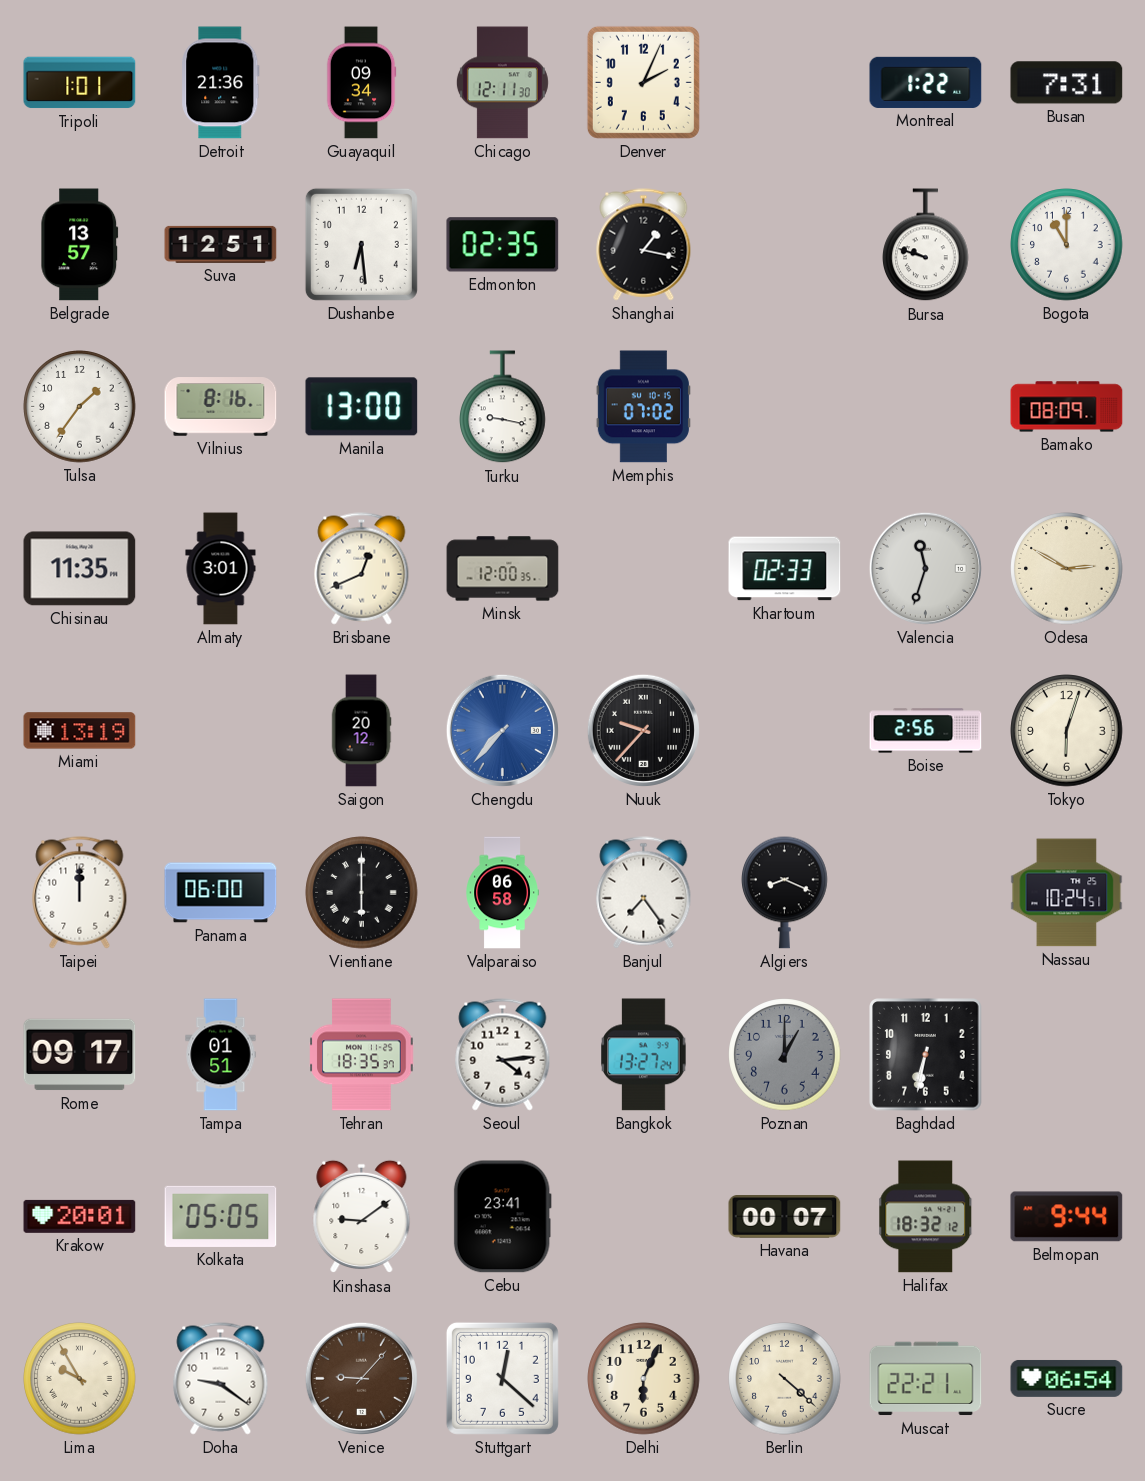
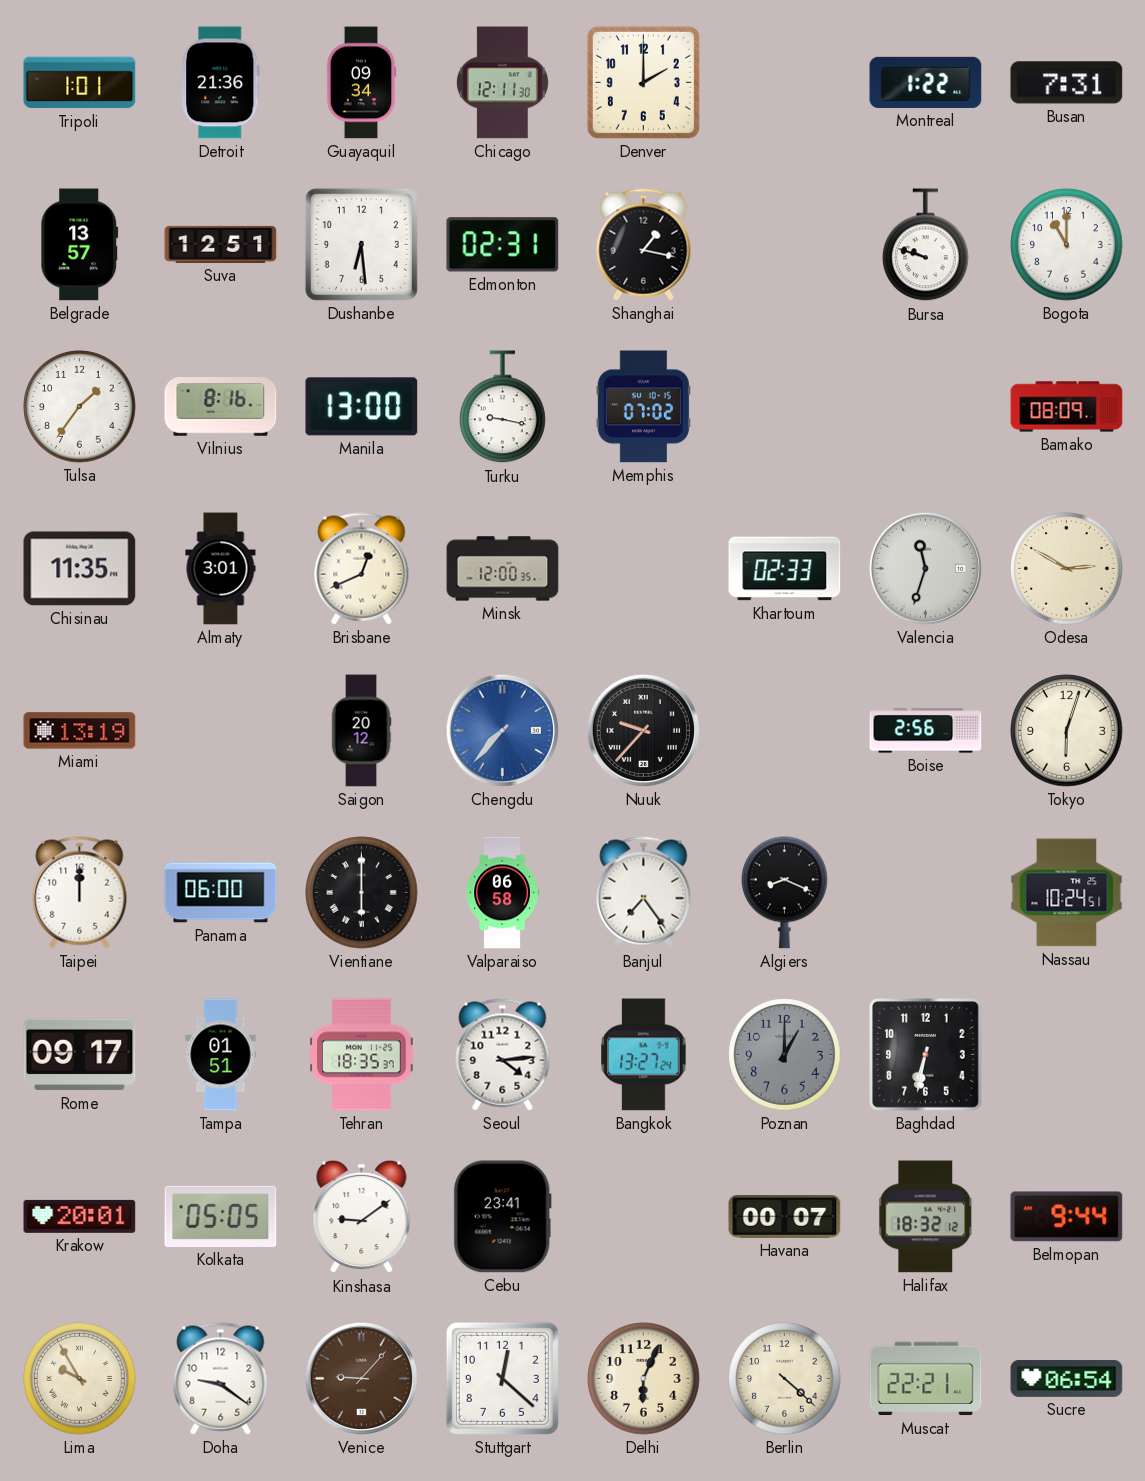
Denver: 2:04 -> 2:00 (643, 82)
Edmonton: 02:35 -> 02:31 (503, 245)
